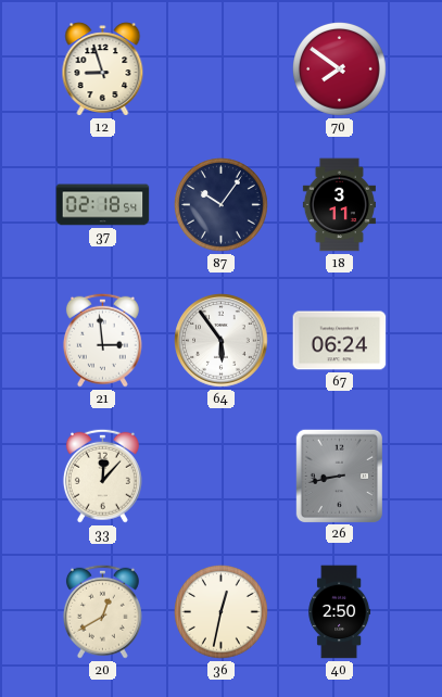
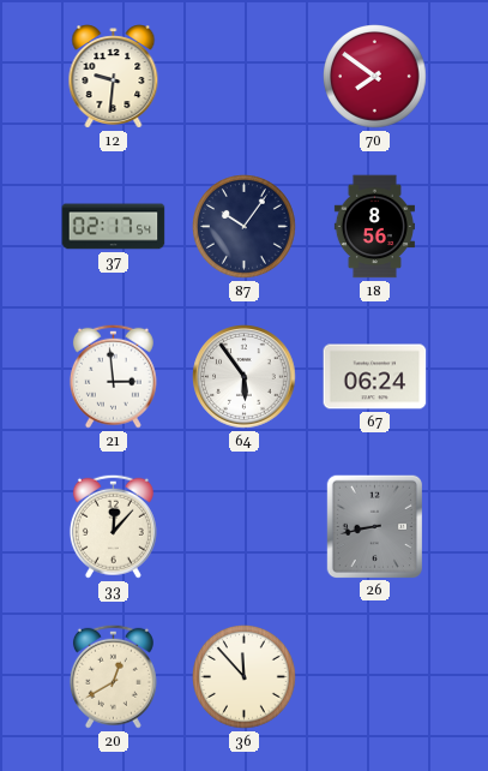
12: 8:57 -> 9:31 (114, 77)
37: 02:18 -> 02:17 (114, 227)
18: 3:11 -> 8:56 (374, 227)
36: 12:32 -> 11:53 (245, 677)
40: 2:50 -> none (340, 612)
